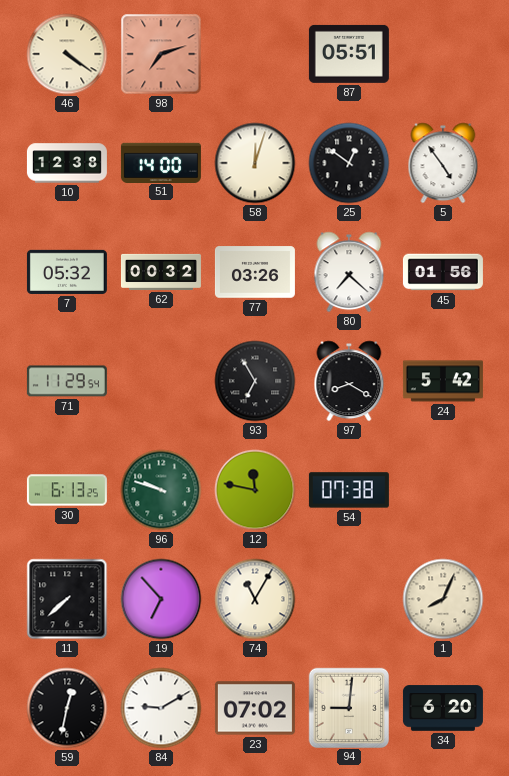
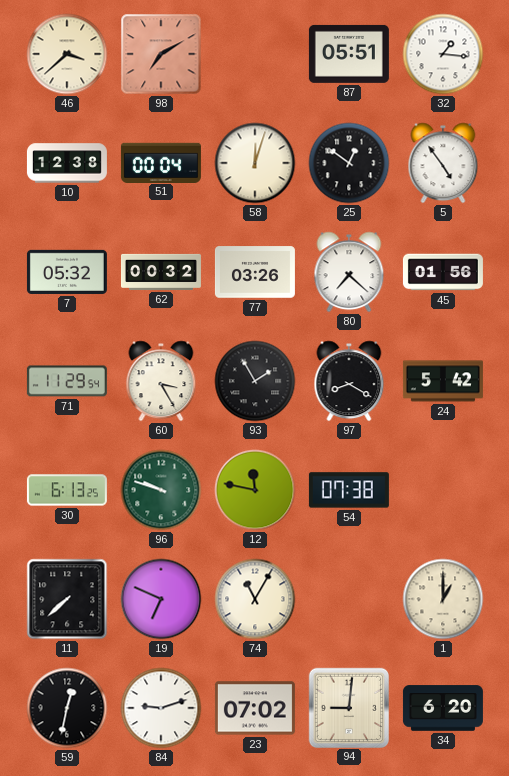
46: 4:21 -> 3:38 (67, 54)
98: 7:12 -> 7:10 (161, 54)
32: none -> 1:16 (443, 54)
51: 14:00 -> 00:04 (161, 162)
60: none -> 3:25 (161, 381)
93: 6:55 -> 1:55 (255, 381)
19: 6:53 -> 6:49 (161, 599)
1: 8:04 -> 1:00 (443, 599)
84: 9:10 -> 9:12 (161, 708)
